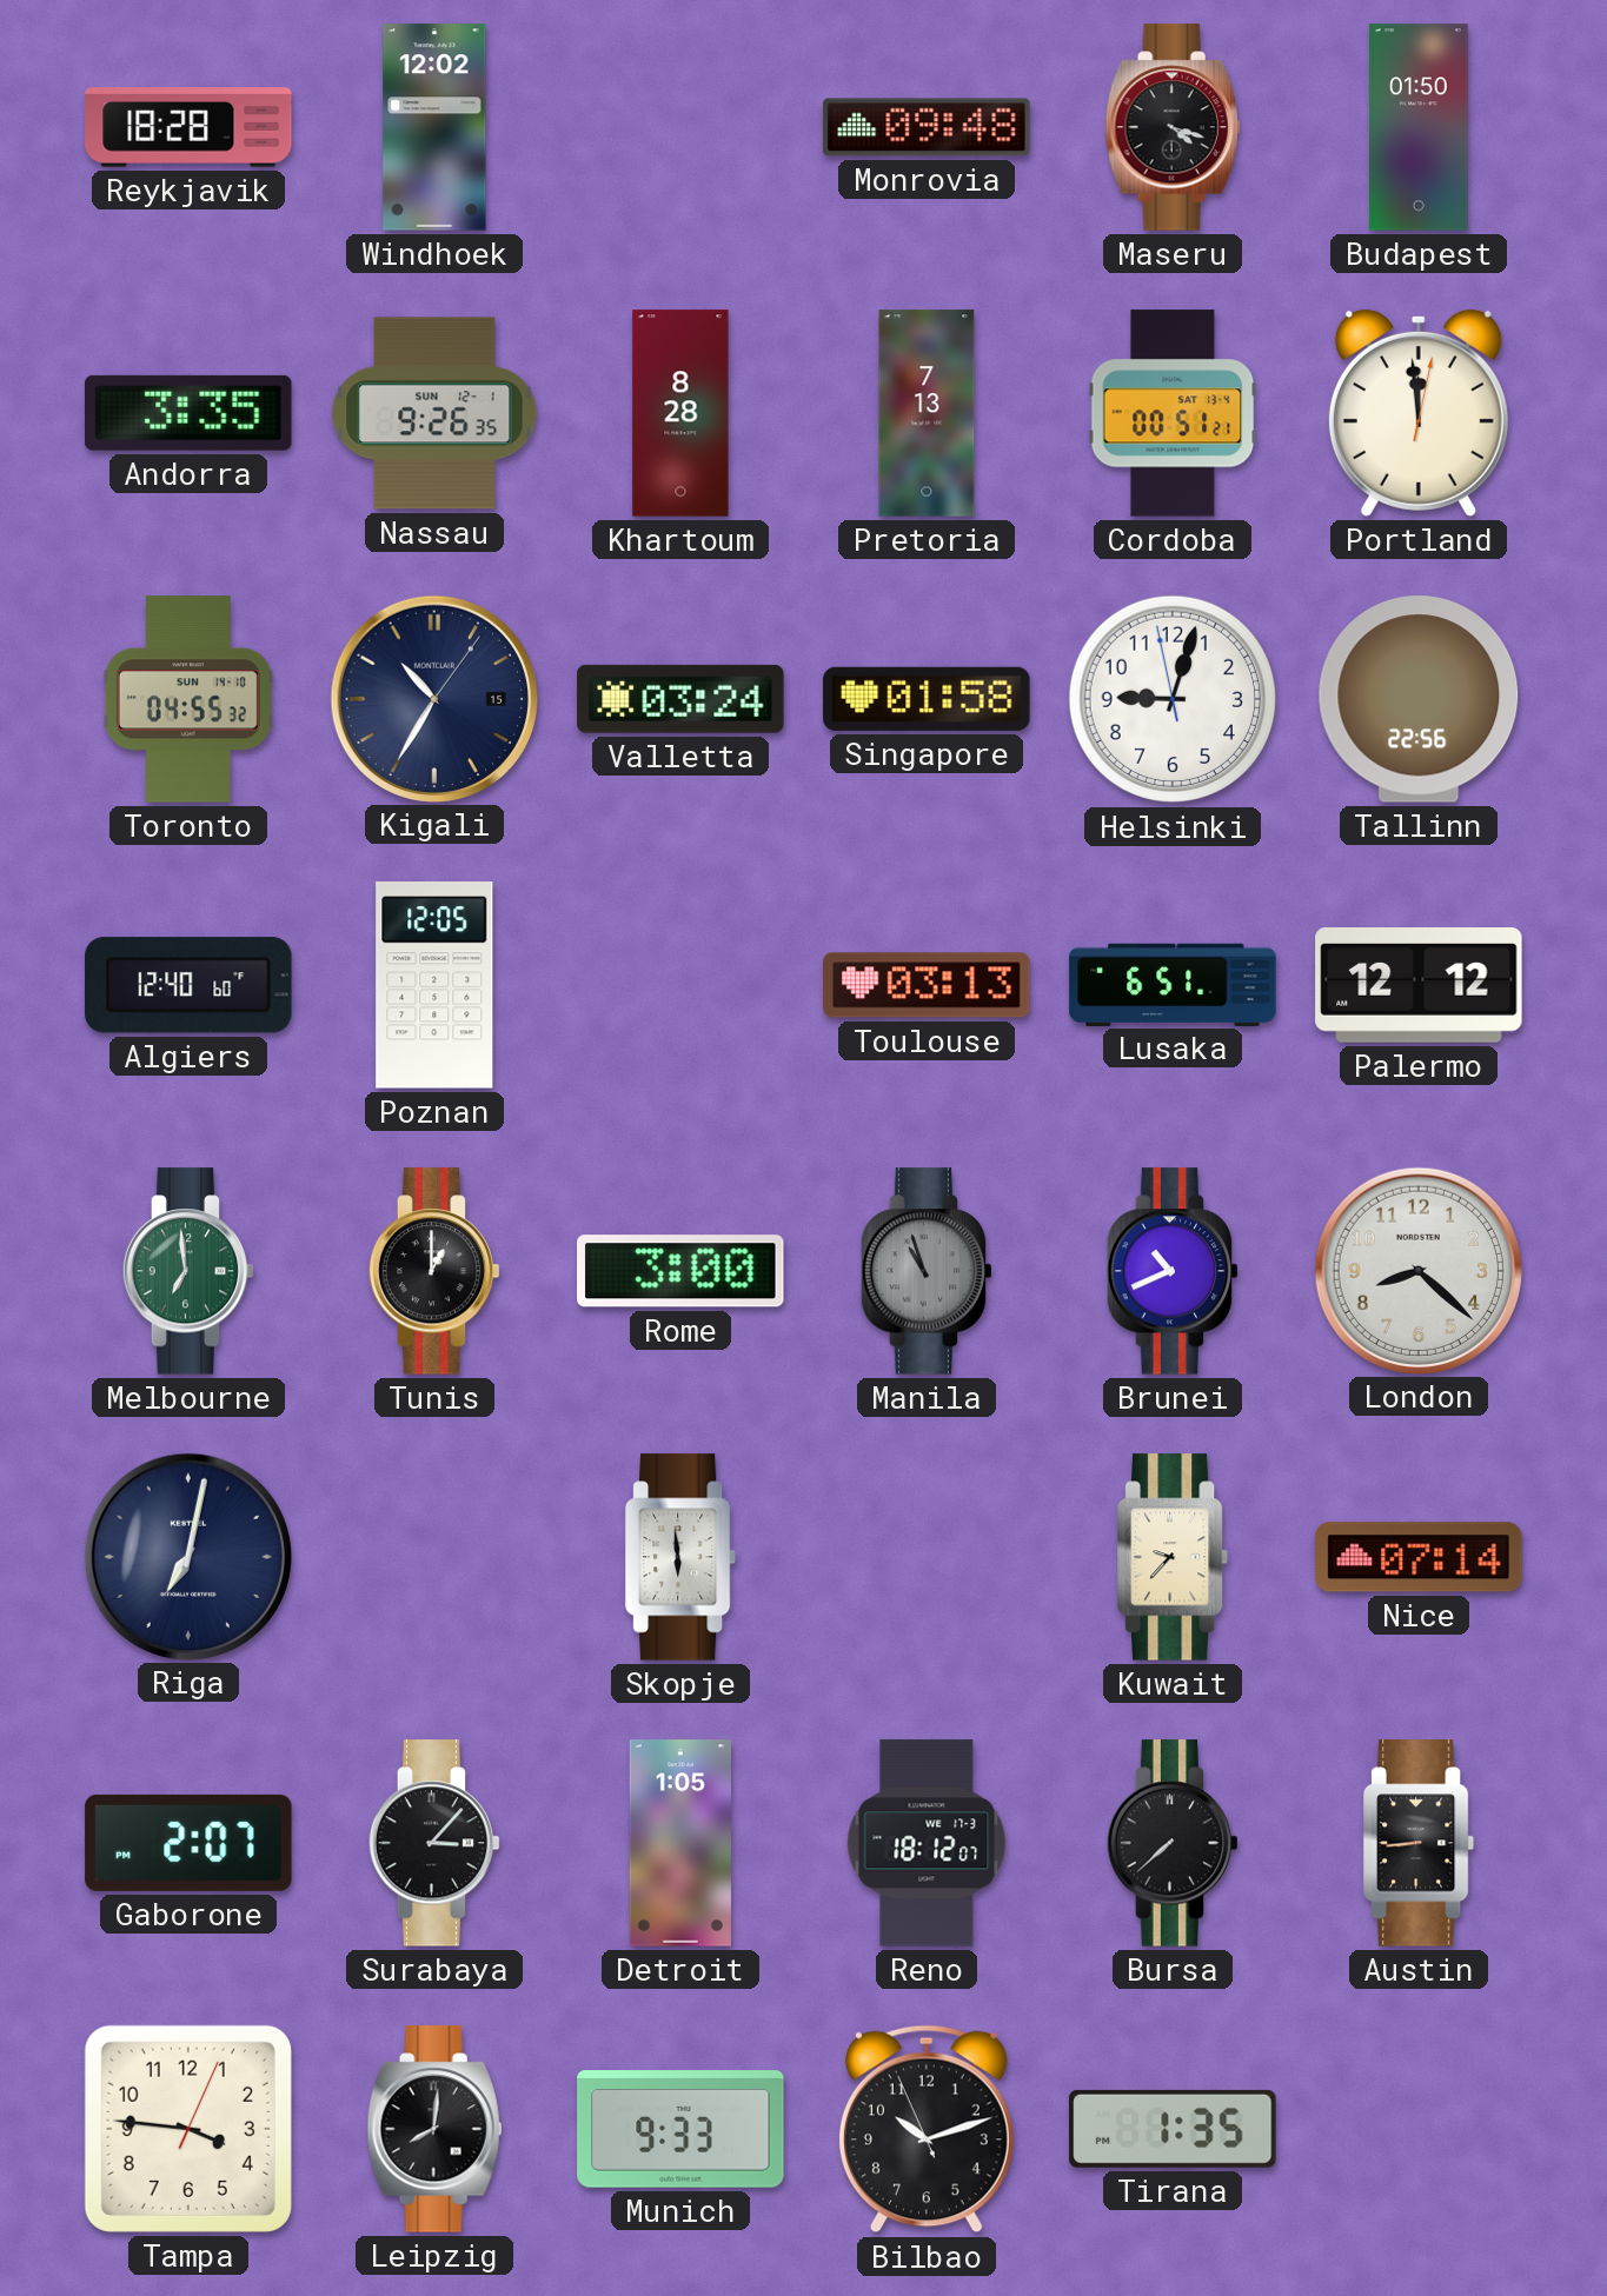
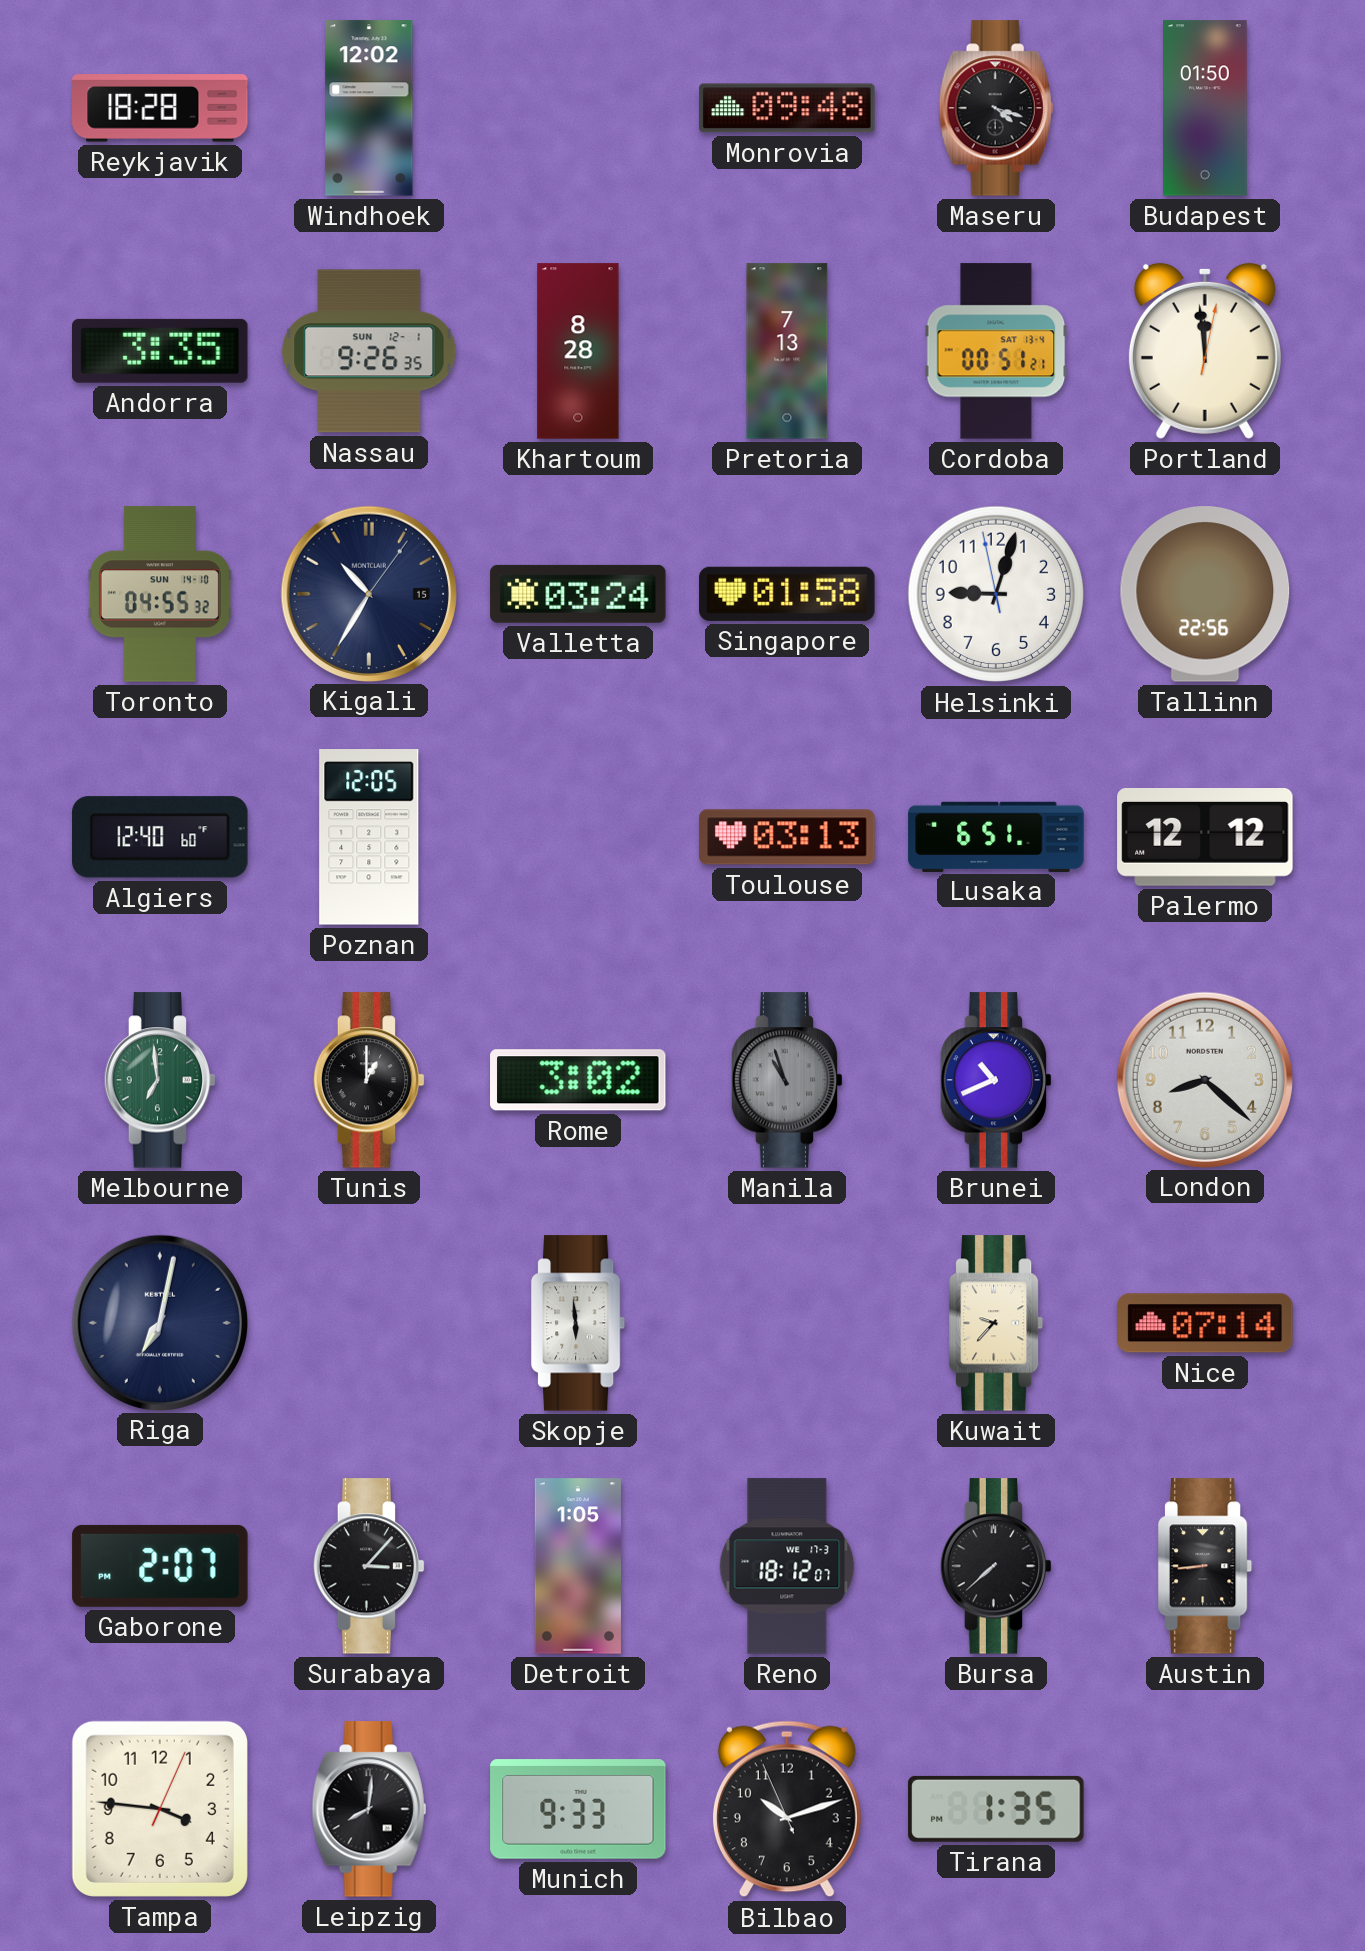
Rome: 3:00 -> 3:02 (578, 1080)
